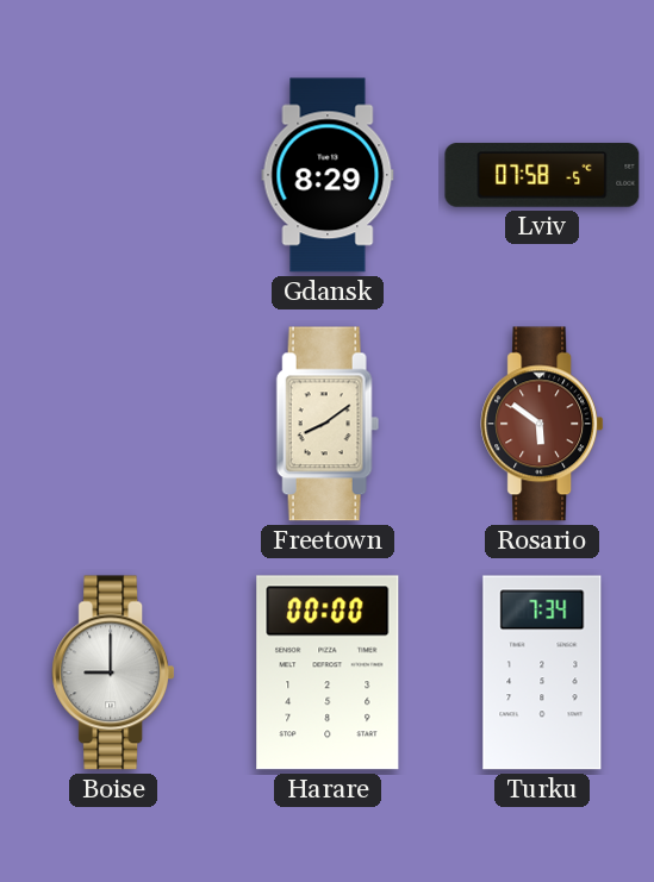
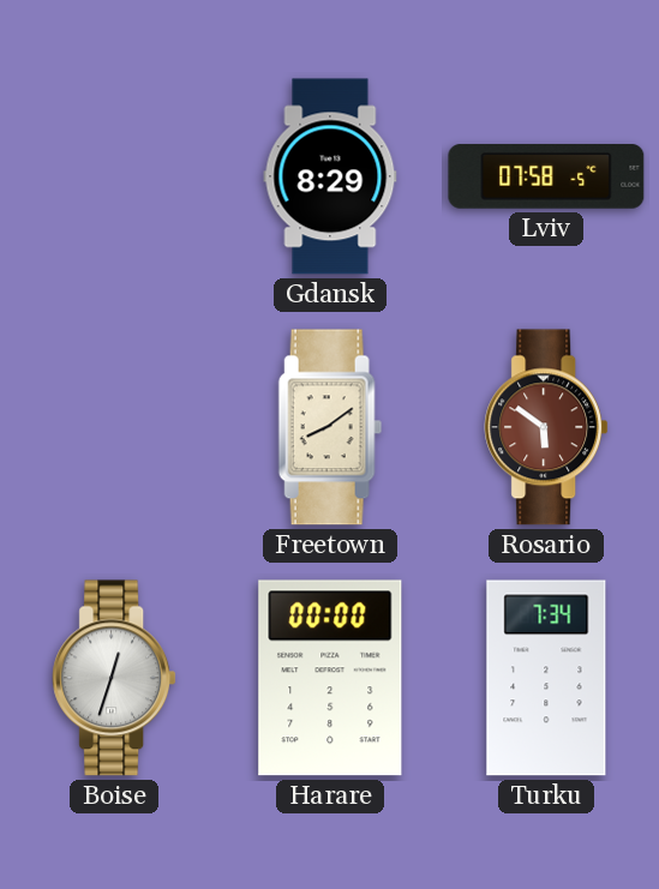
Boise: 9:00 -> 12:33 (114, 678)
